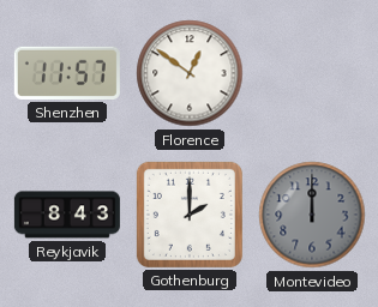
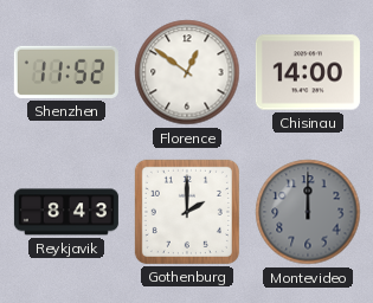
Shenzhen: 11:57 -> 11:52 (66, 72)
Chisinau: none -> 14:00 (308, 72)
